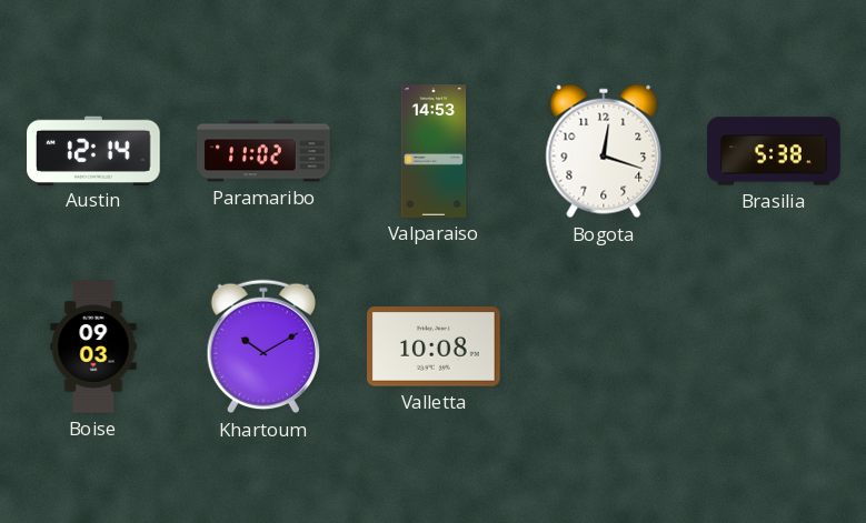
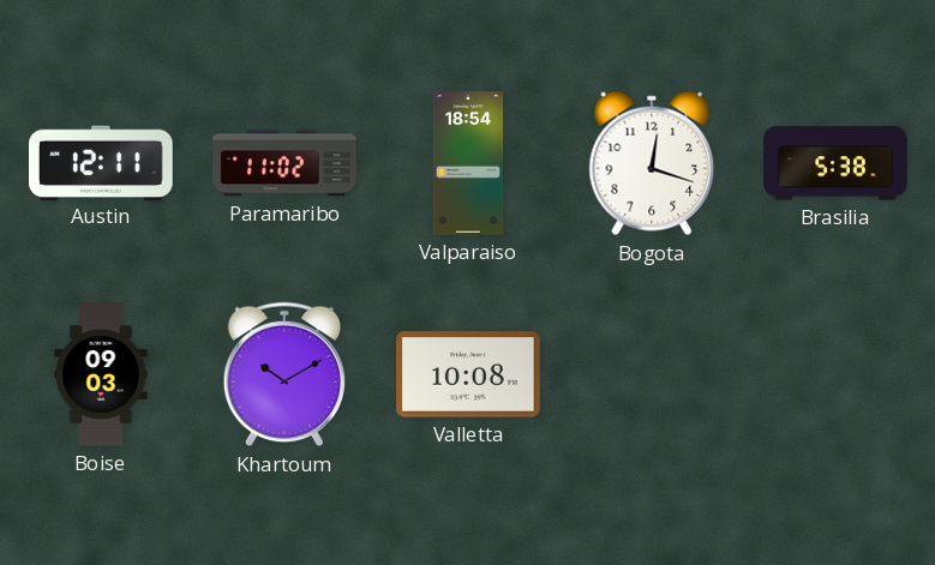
Austin: 12:14 -> 12:11 (102, 162)
Valparaiso: 14:53 -> 18:54 (468, 163)
